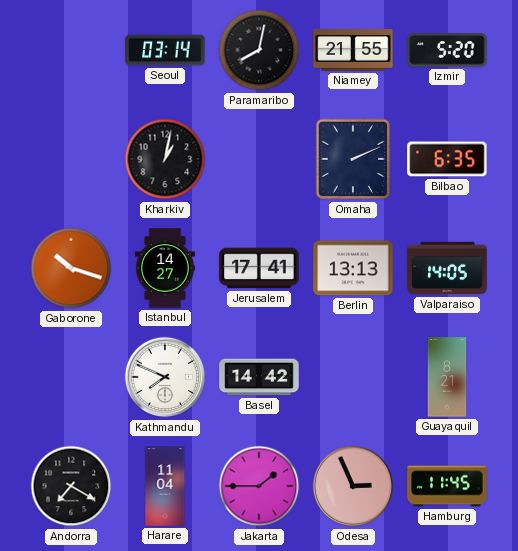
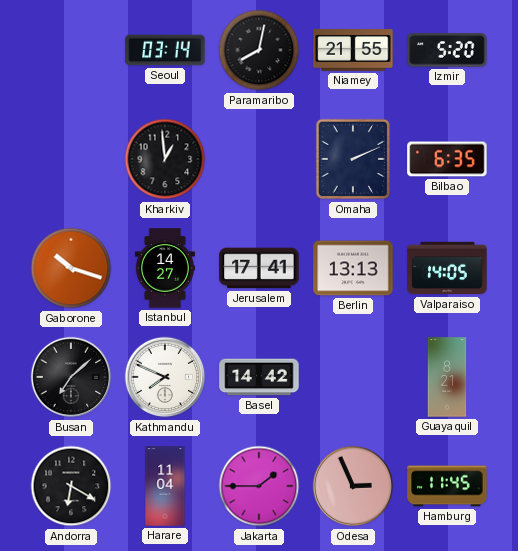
Kharkiv: 1:02 -> 12:59 (165, 159)
Busan: none -> 7:08 (71, 377)
Andorra: 7:20 -> 6:20 (71, 486)
